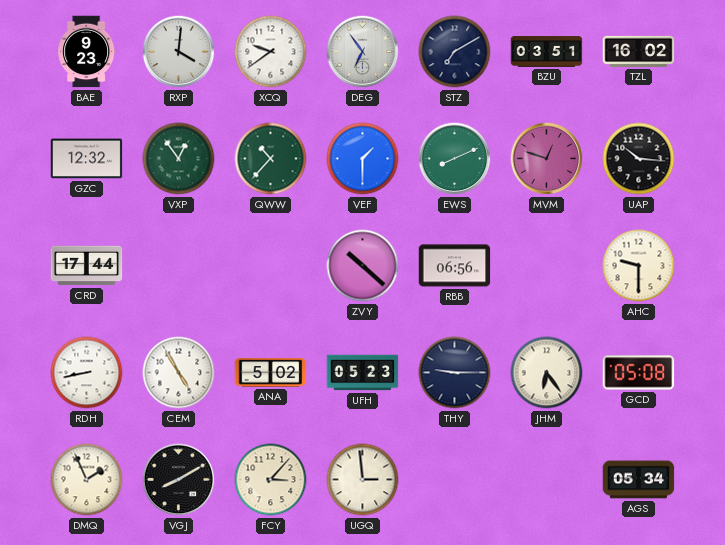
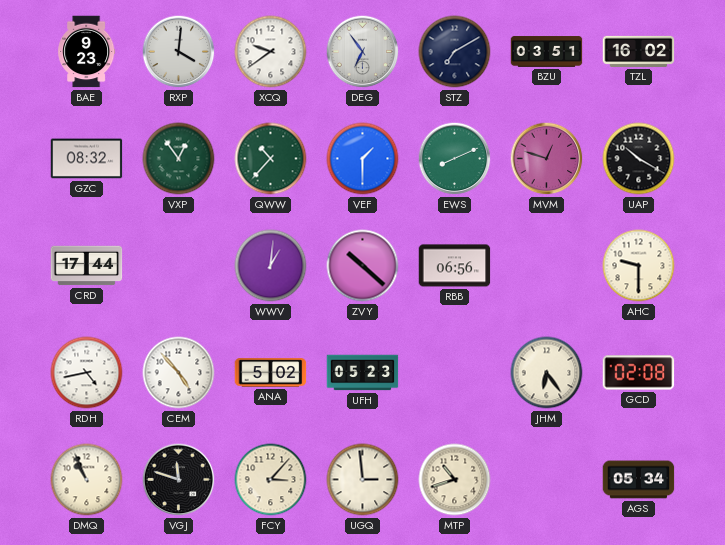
GZC: 12:32 -> 08:32 (87, 159)
UAP: 10:16 -> 10:20 (639, 159)
WWV: none -> 1:01 (271, 266)
RDH: 8:43 -> 4:43 (87, 373)
CEM: 4:55 -> 4:53 (179, 373)
THY: 9:15 -> none (455, 373)
GCD: 05:08 -> 02:08 (639, 373)
DMQ: 1:56 -> 10:56 (87, 480)
VGJ: 8:10 -> 11:48 (179, 480)
MTP: none -> 10:42 (455, 480)
